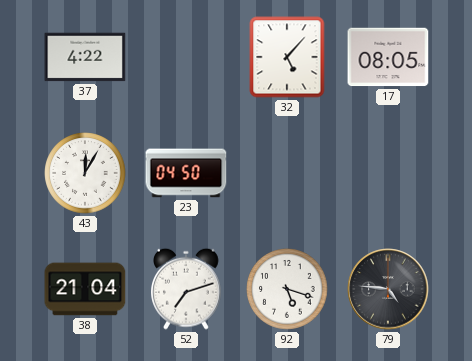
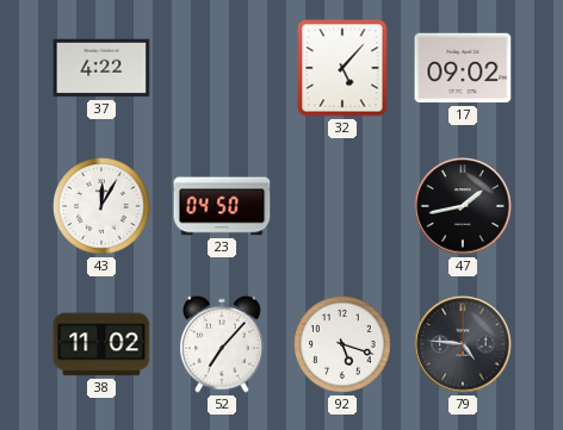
17: 08:05 -> 09:02 (463, 68)
47: none -> 1:43 (463, 206)
38: 21:04 -> 11:02 (101, 344)
52: 7:12 -> 7:07 (223, 344)
